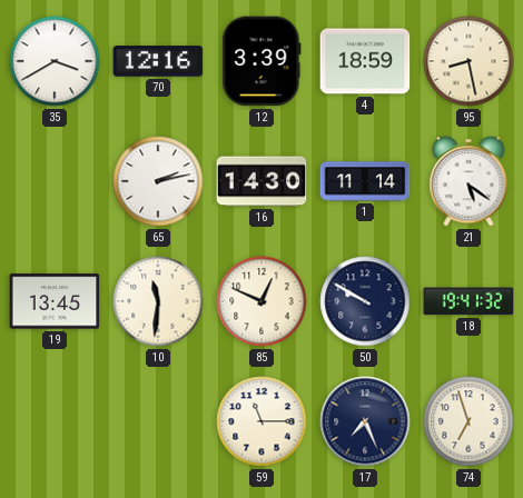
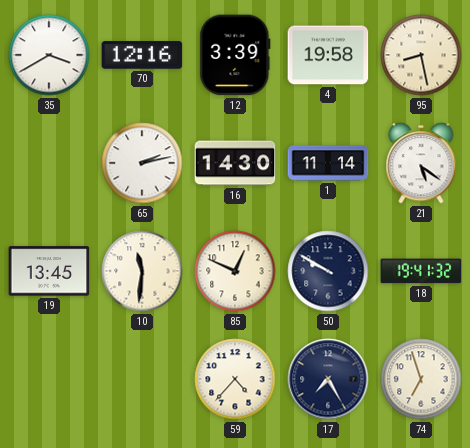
4: 18:59 -> 19:58 (328, 55)
59: 11:15 -> 4:37 (235, 379)
17: 7:26 -> 7:25 (328, 379)
